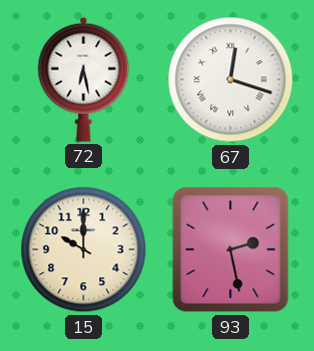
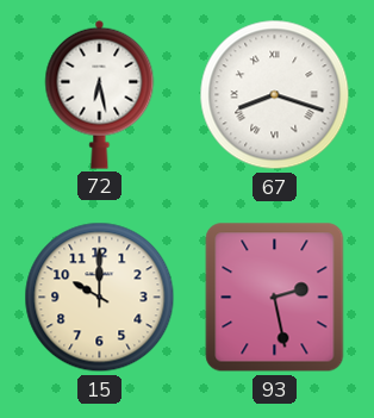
67: 12:18 -> 8:18 (275, 95)
